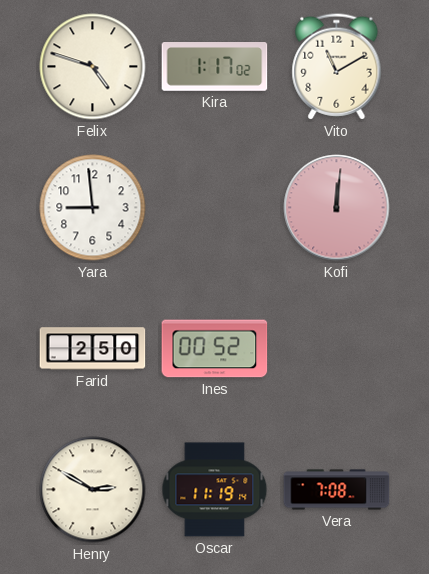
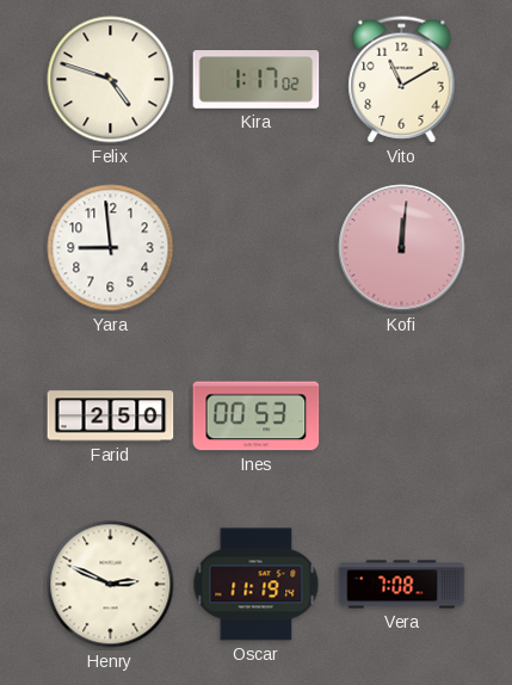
Ines: 00:52 -> 00:53 (257, 416)
Henry: 2:50 -> 2:49 (111, 585)
